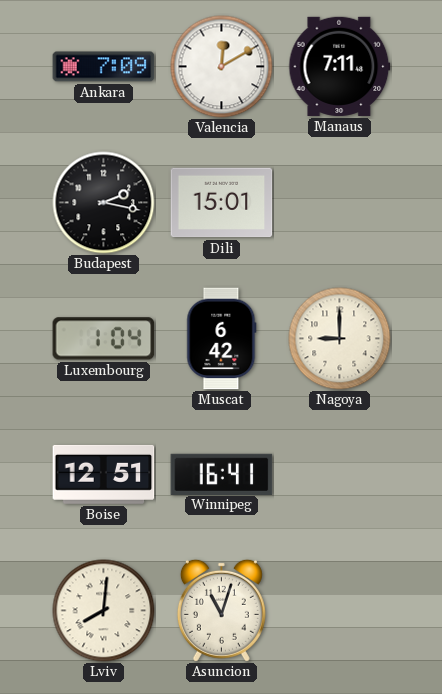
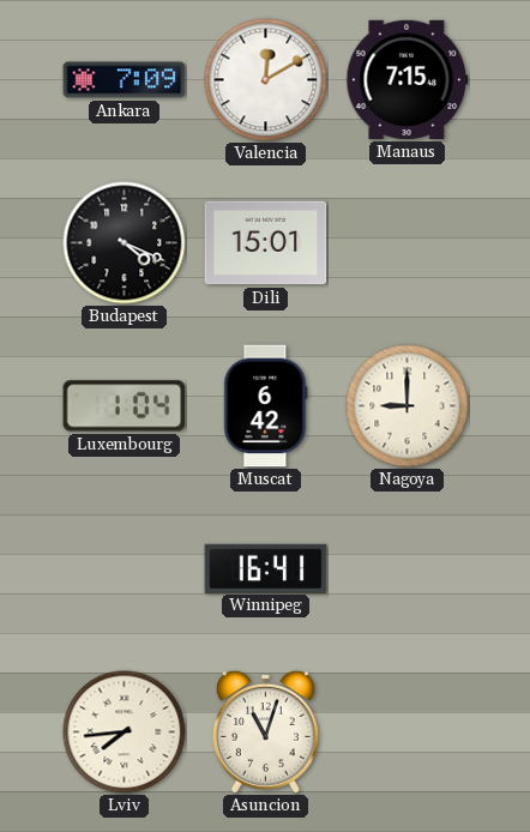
Manaus: 7:11 -> 7:15 (408, 79)
Budapest: 2:17 -> 4:19 (125, 243)
Boise: 12:51 -> none (104, 474)
Lviv: 8:01 -> 7:44 (125, 732)
